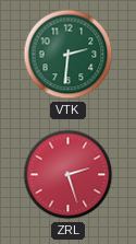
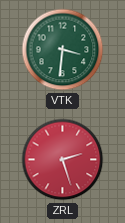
VTK: 2:31 -> 3:31 (63, 50)
